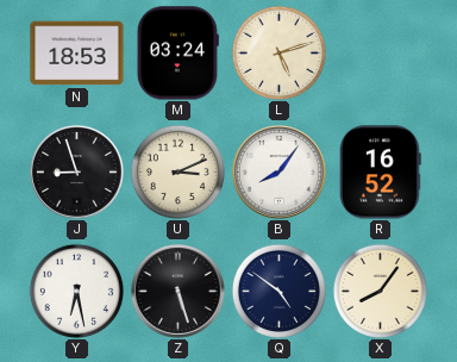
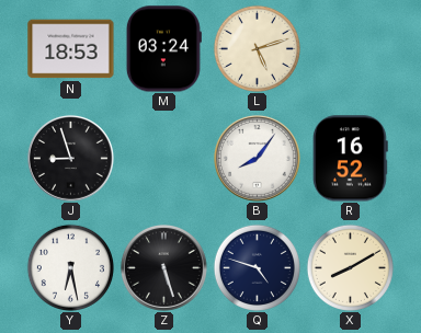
U: 3:11 -> none (177, 171)
Q: 4:51 -> 4:48 (257, 267)
X: 8:06 -> 8:10 (350, 267)
